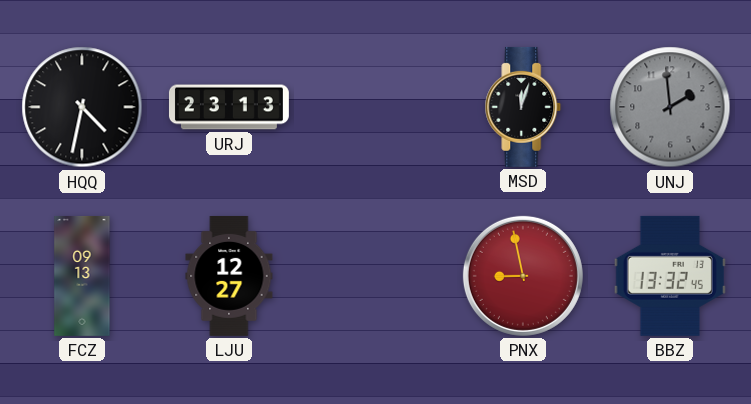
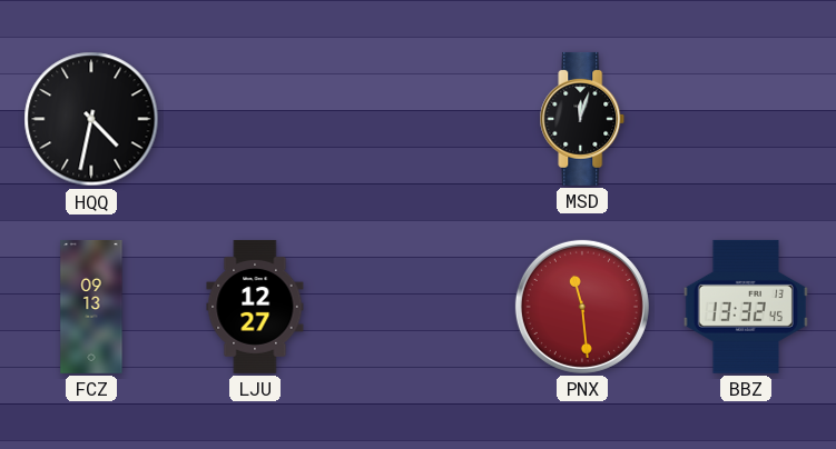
URJ: 23:13 -> none (229, 107)
UNJ: 1:59 -> none (670, 107)
PNX: 8:58 -> 11:29 (582, 307)
